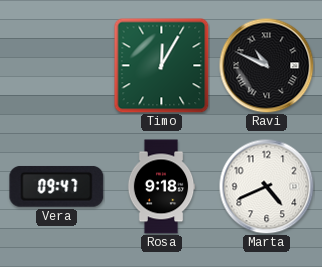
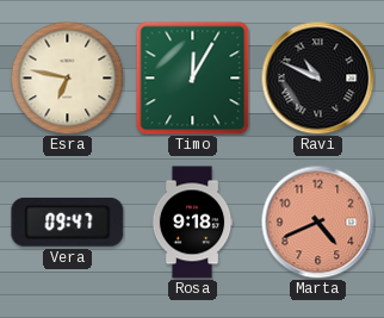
Esra: none -> 6:47 (67, 77)
Marta dial: white -> salmon (317, 222)
